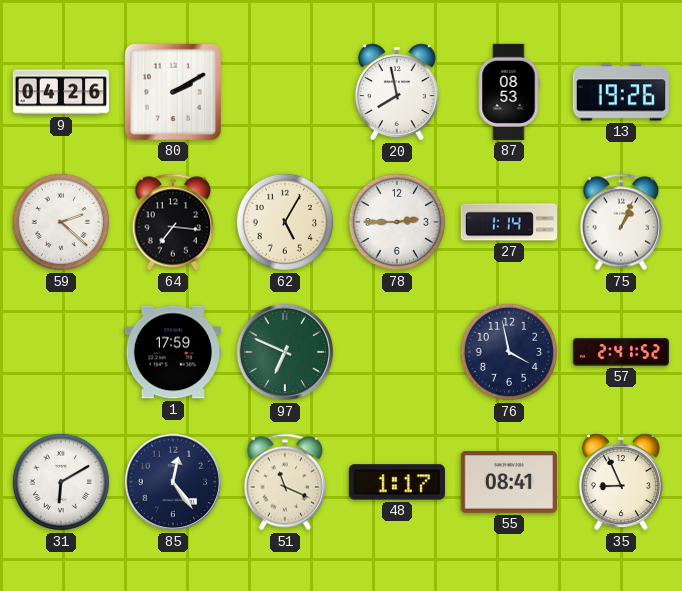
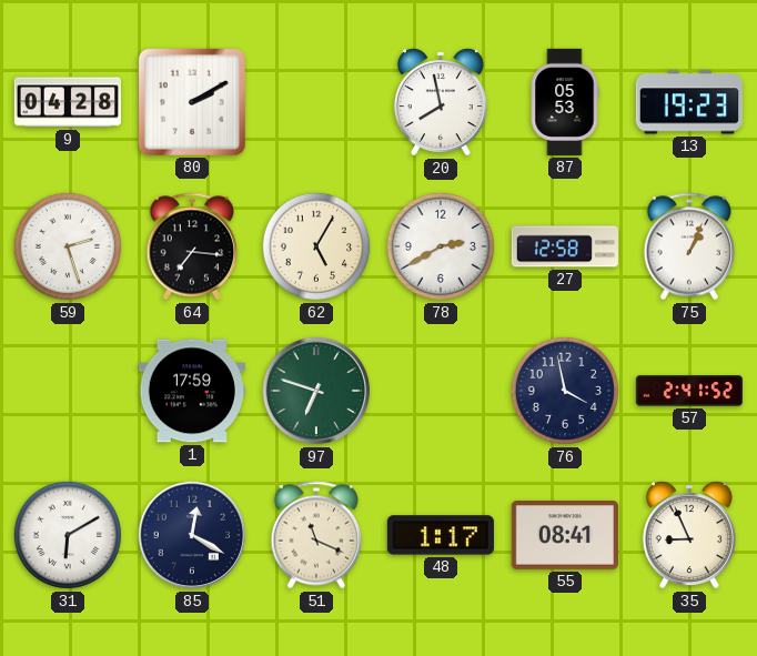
9: 04:26 -> 04:28 (68, 102)
87: 08:53 -> 05:53 (565, 102)
13: 19:26 -> 19:23 (689, 102)
59: 2:22 -> 2:27 (68, 246)
78: 2:45 -> 2:40 (441, 246)
27: 1:14 -> 12:58 (565, 246)
97: 6:49 -> 6:48 (316, 391)
85: 12:24 -> 12:20 (192, 535)
